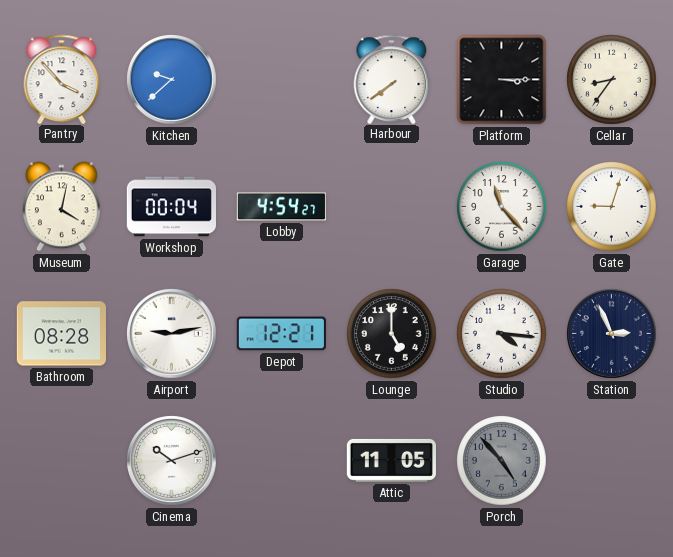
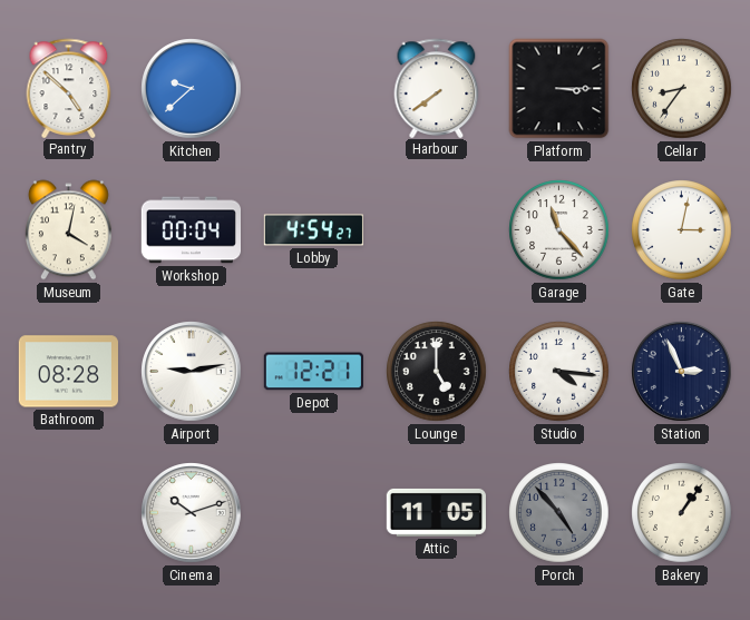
Pantry: 3:53 -> 4:52 (69, 88)
Gate: 9:03 -> 3:02 (682, 230)
Bakery: none -> 1:06 (682, 513)
